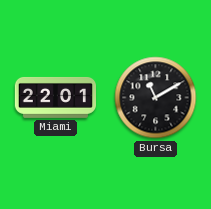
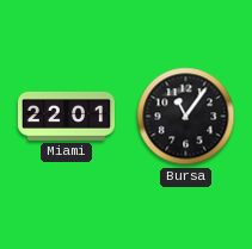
Bursa: 11:10 -> 11:06 (186, 117)
